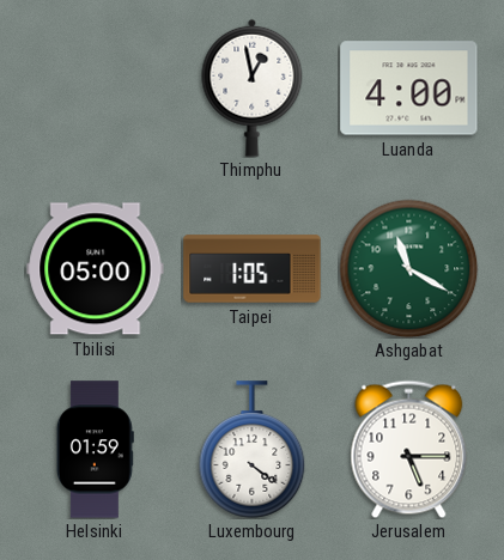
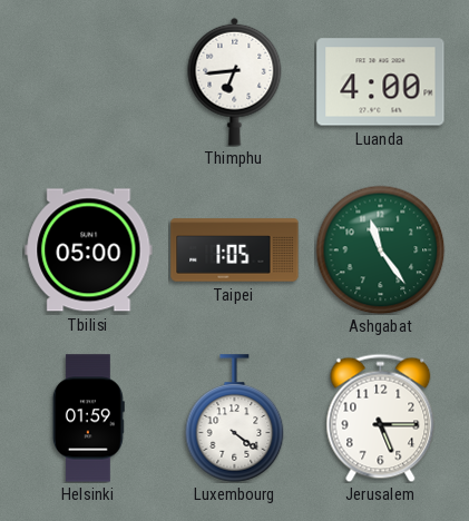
Thimphu: 12:58 -> 6:44 (235, 81)
Ashgabat: 11:20 -> 11:24 (380, 249)
